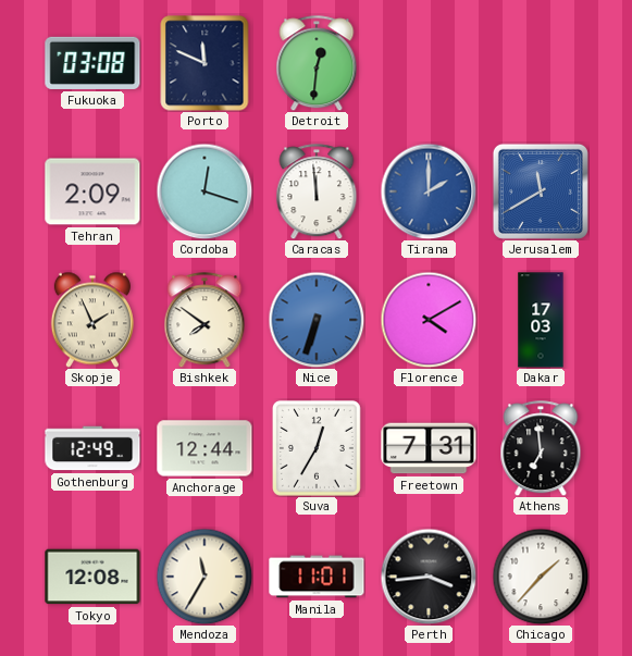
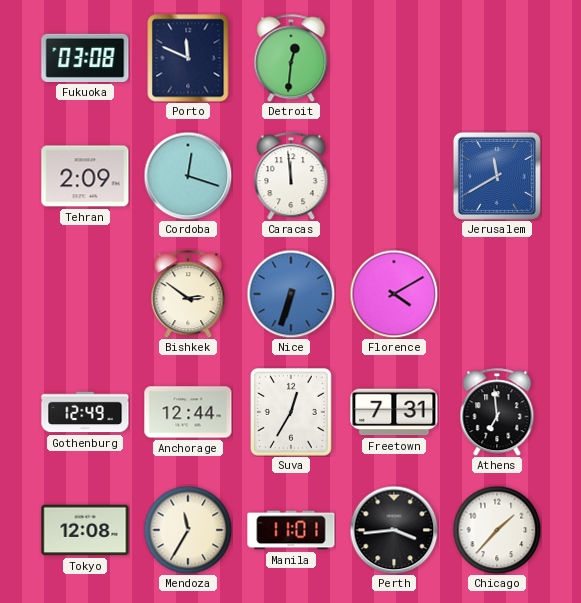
Tirana: 2:00 -> none (429, 191)
Skopje: 1:56 -> none (92, 320)
Bishkek: 7:51 -> 2:51 (188, 294)
Dakar: 17:03 -> none (541, 320)
